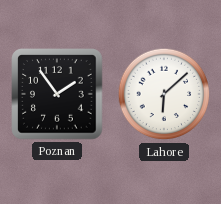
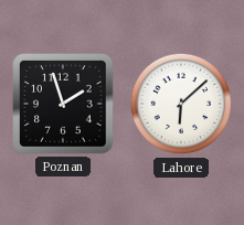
Poznan: 1:54 -> 1:57 (63, 104)
